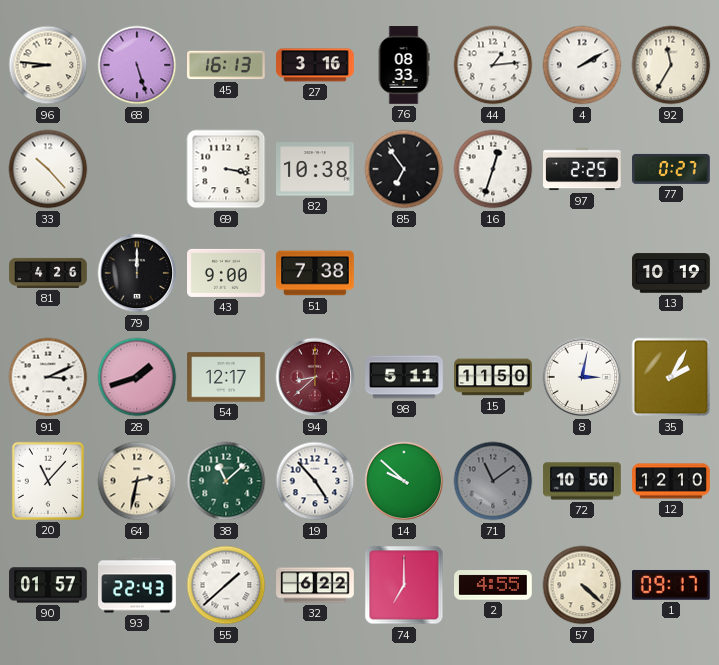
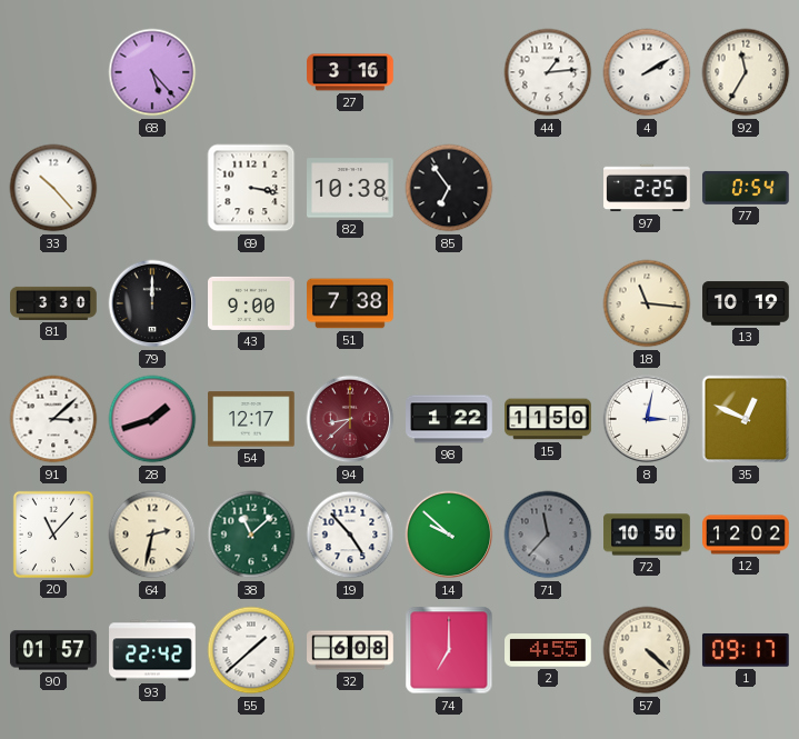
96: 8:46 -> none (48, 65)
68: 5:27 -> 5:23 (152, 72)
45: 16:13 -> none (226, 65)
76: 08:33 -> none (404, 65)
16: 12:33 -> none (493, 169)
77: 0:27 -> 0:54 (746, 188)
81: 4:26 -> 3:30 (53, 303)
18: none -> 11:16 (647, 303)
91: 3:11 -> 3:08 (53, 419)
98: 5:11 -> 1:22 (449, 419)
35: 2:05 -> 12:49 (746, 419)
71: 11:09 -> 11:37 (548, 535)
12: 12:10 -> 12:02 (746, 535)
93: 22:43 -> 22:42 (152, 650)
32: 6:22 -> 6:08 (350, 650)
